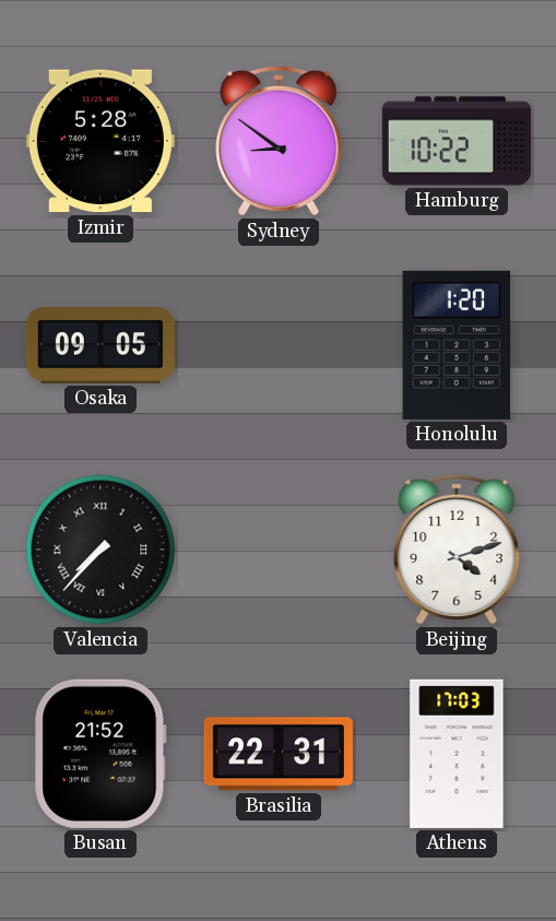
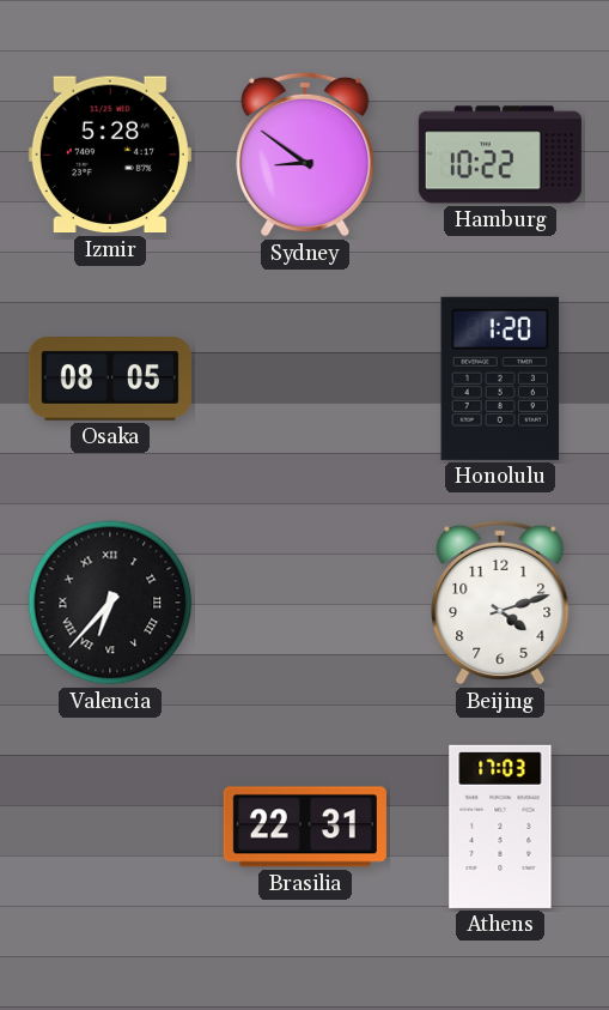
Osaka: 09:05 -> 08:05 (110, 380)
Valencia: 7:37 -> 6:37 (110, 603)
Busan: 21:52 -> none (100, 754)
